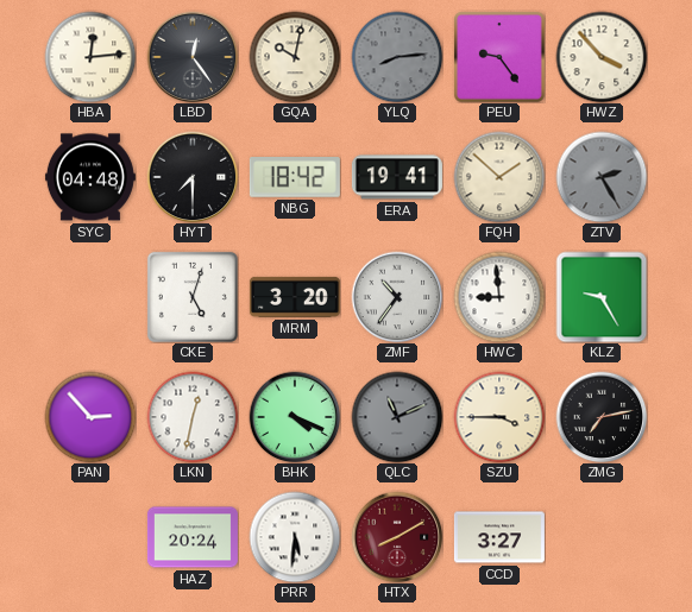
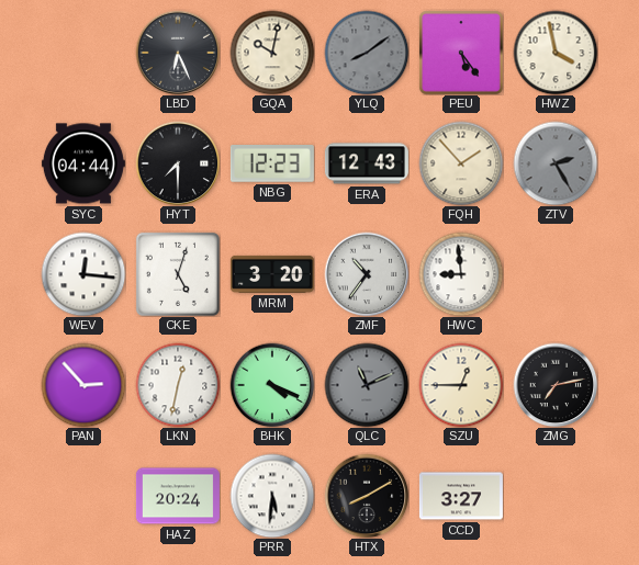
HBA: 12:14 -> none (90, 57)
LBD: 12:24 -> 6:26 (178, 53)
YLQ: 8:14 -> 8:09 (367, 53)
PEU: 9:24 -> 5:24 (461, 53)
HWZ: 3:53 -> 3:58 (556, 53)
SYC: 04:48 -> 04:44 (83, 163)
NBG: 18:42 -> 12:23 (272, 165)
ERA: 19:41 -> 12:43 (367, 163)
FQH: 1:52 -> 1:53 (461, 163)
WEV: none -> 12:16 (83, 274)
KLZ: 9:25 -> none (602, 297)
SZU: 3:45 -> 12:45 (461, 385)
HTX dial: burgundy -> black (367, 496)
